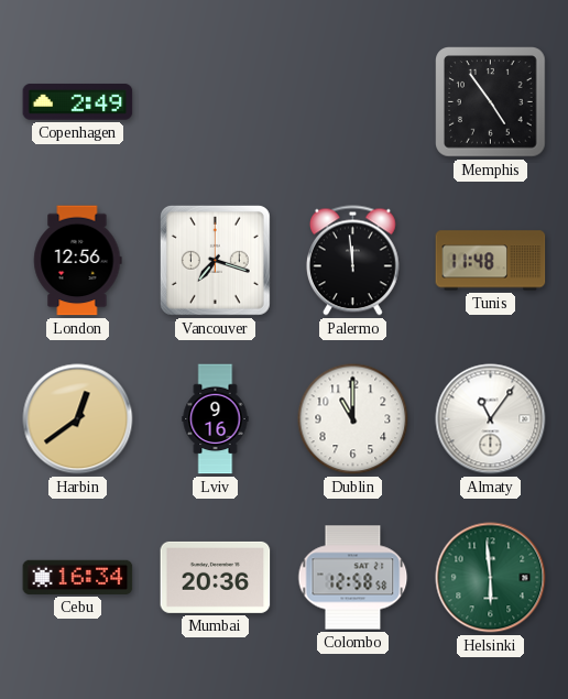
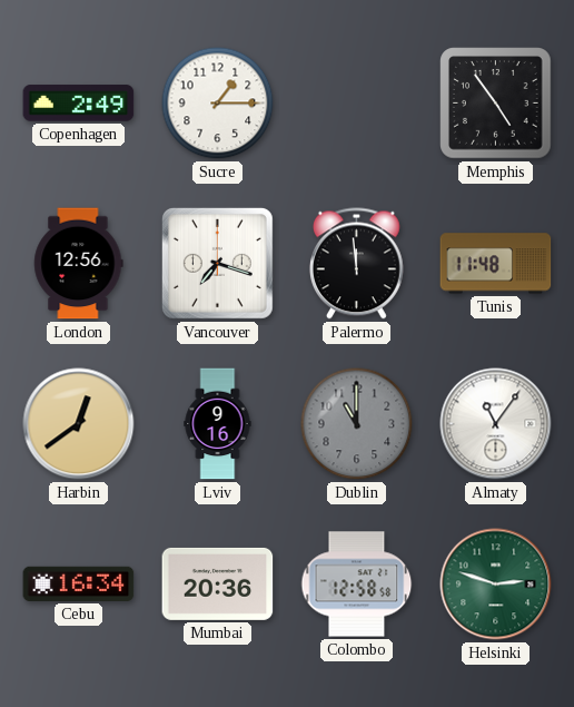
Sucre: none -> 1:15 (218, 104)
Dublin dial: white -> grey (357, 424)
Helsinki: 5:59 -> 2:48 (496, 585)
